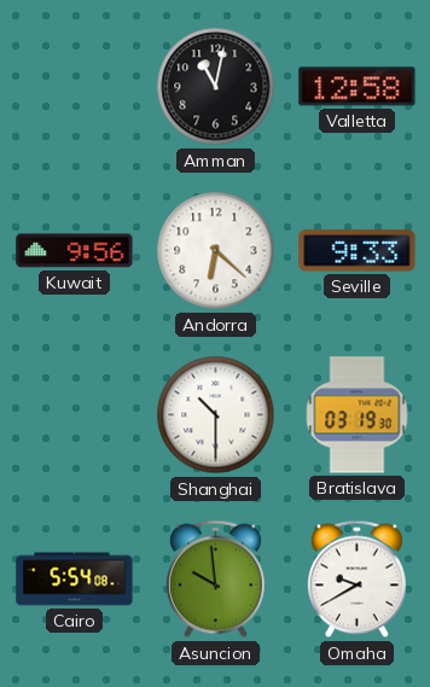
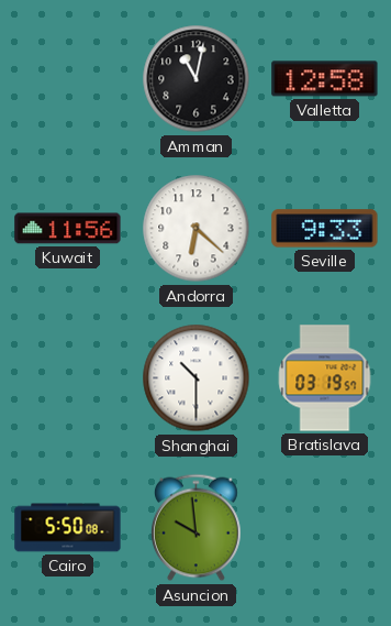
Kuwait: 9:56 -> 11:56 (68, 229)
Bratislava: 03:19:30 -> 03:19:57 (325, 378)
Cairo: 5:54 -> 5:50 (68, 528)
Omaha: 9:40 -> none (356, 580)
